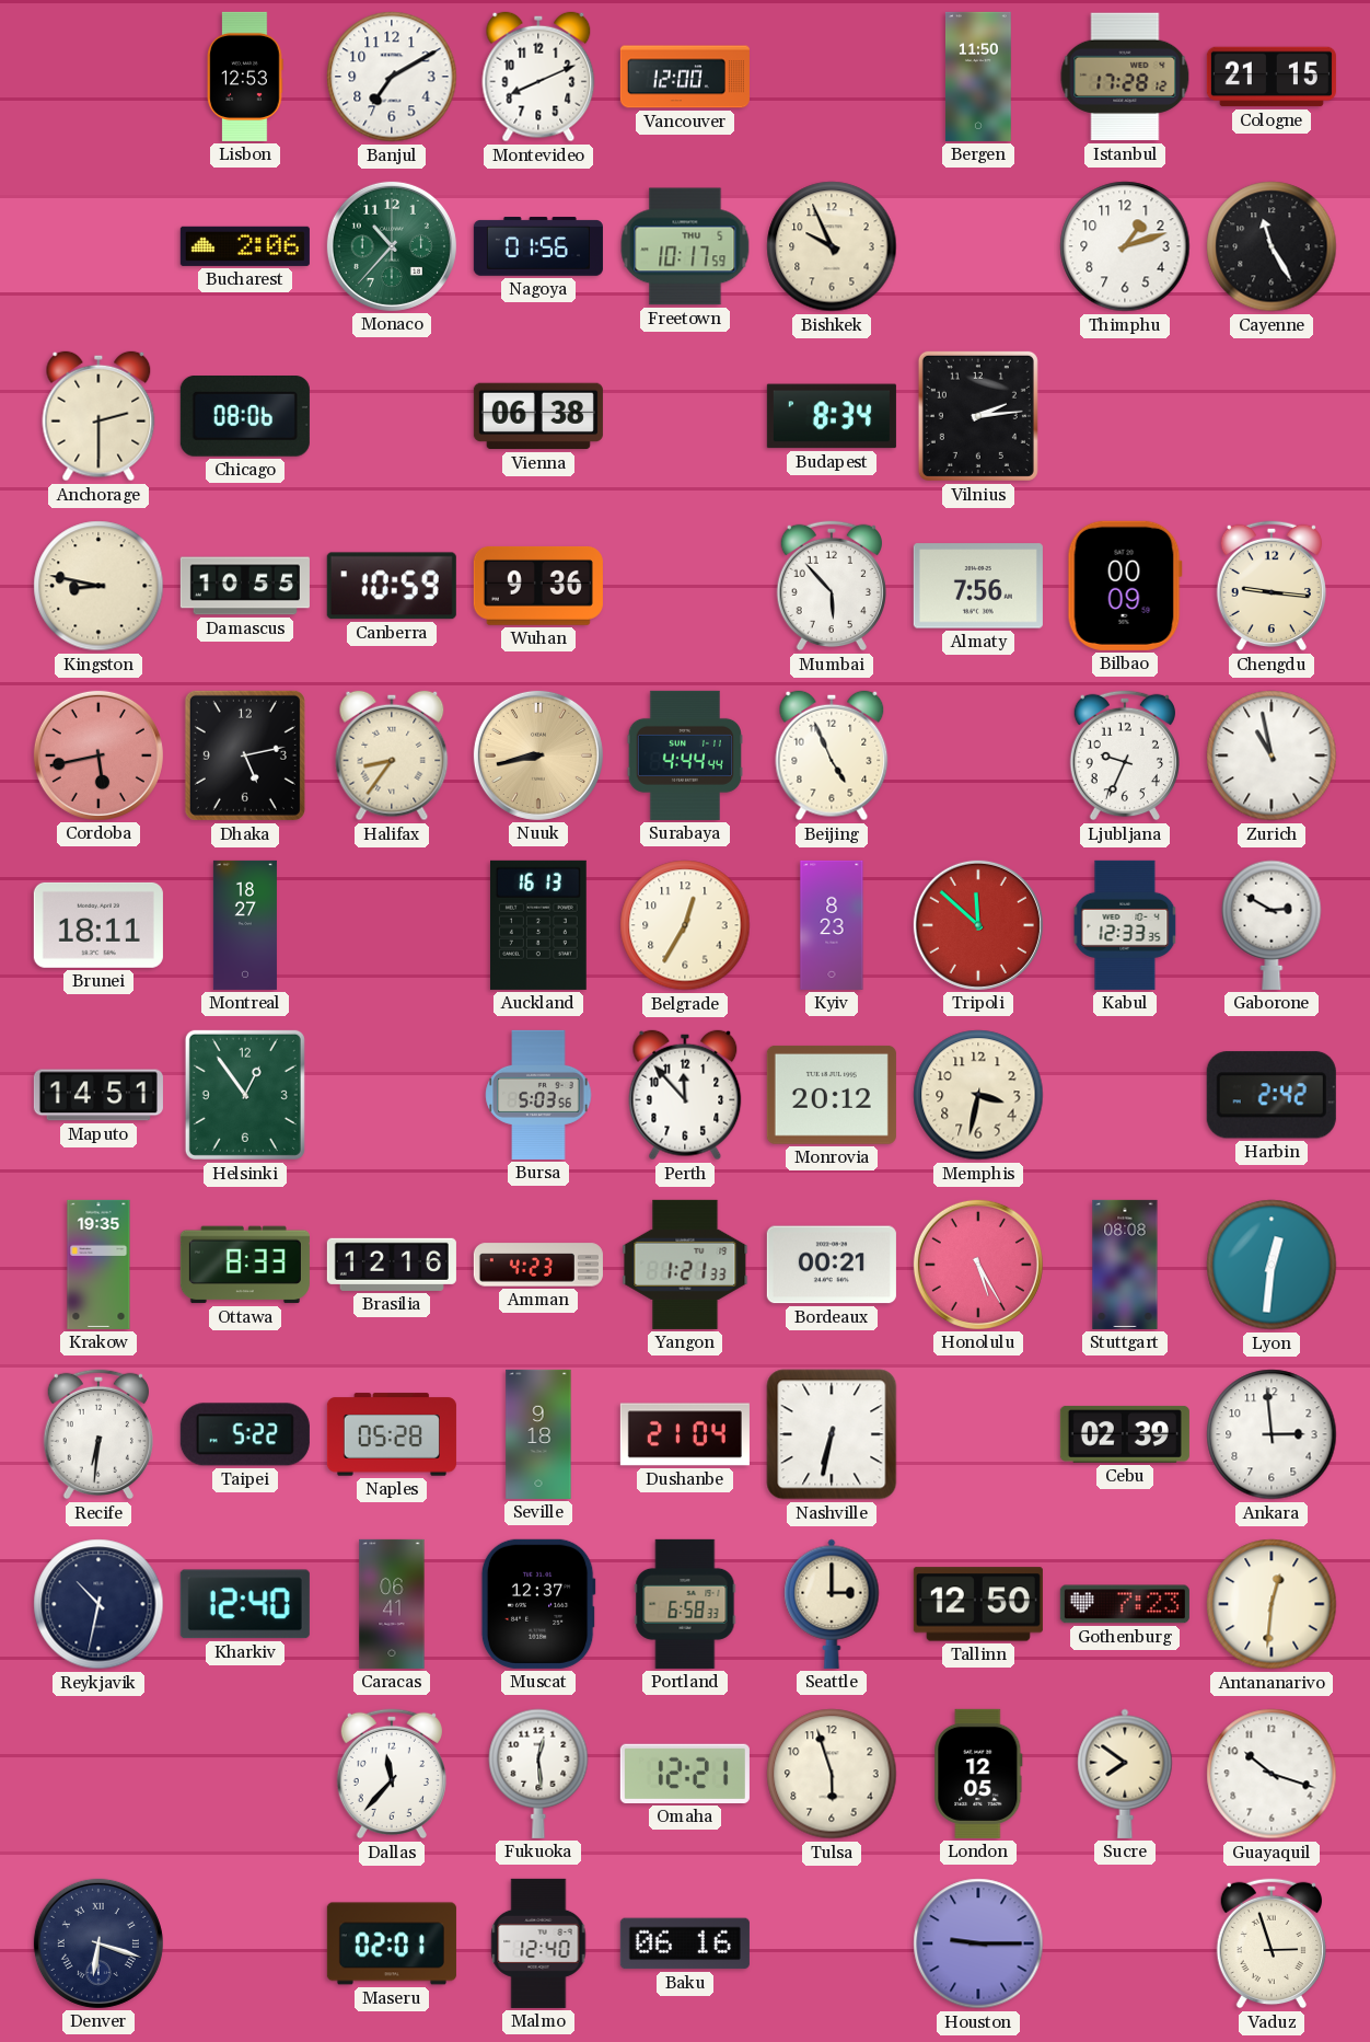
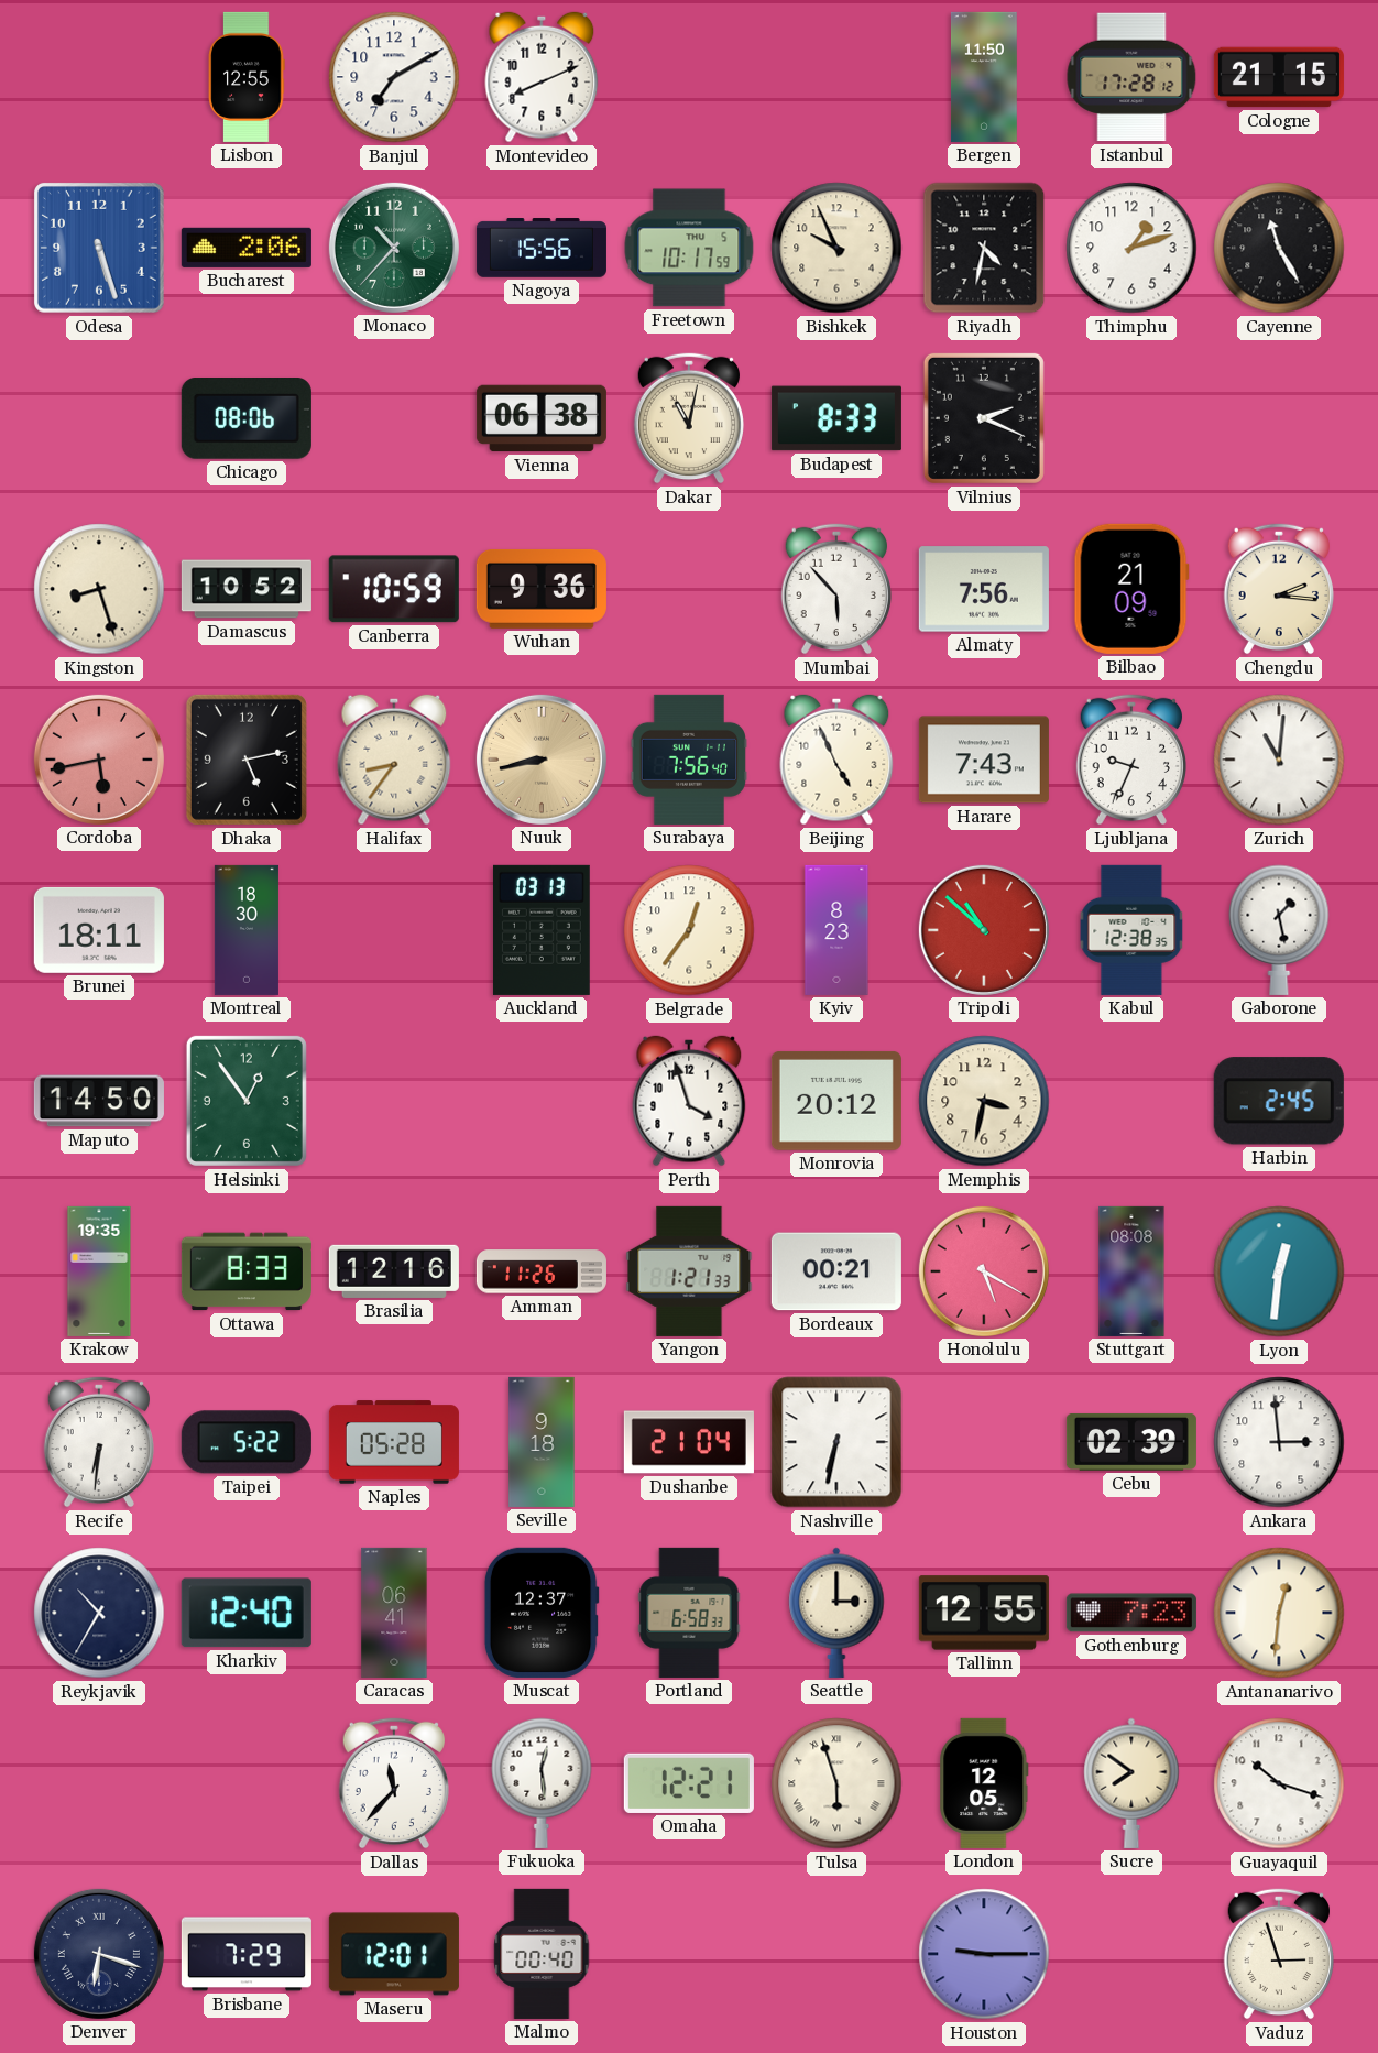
Lisbon: 12:53 -> 12:55 (247, 77)
Vancouver: 12:00 -> none (685, 77)
Odesa: none -> 5:27 (99, 248)
Nagoya: 01:56 -> 15:56 (542, 248)
Riyadh: none -> 4:32 (984, 248)
Anchorage: 2:30 -> none (98, 416)
Dakar: none -> 11:02 (689, 418)
Budapest: 8:34 -> 8:33 (836, 418)
Vilnius: 2:14 -> 2:19 (984, 418)
Kingston: 8:47 -> 8:27 (99, 589)
Damascus: 10:55 -> 10:52 (247, 589)
Bilbao: 00:09 -> 21:09 (1131, 589)
Chengdu: 9:16 -> 2:16 (1279, 589)
Surabaya: 4:44 -> 7:56 (689, 760)
Harare: none -> 7:43 (984, 760)
Zurich: 10:58 -> 11:01 (1279, 760)
Montreal: 18:27 -> 18:30 (247, 930)
Auckland: 16:13 -> 03:13 (542, 930)
Belgrade: 12:35 -> 12:36 (689, 930)
Tripoli: 11:52 -> 10:52 (984, 930)
Kabul: 12:33 -> 12:38 (1131, 930)
Gaborone: 2:50 -> 1:28 (1279, 930)
Maputo: 14:51 -> 14:50 (99, 1101)
Bursa: 5:03 -> none (538, 1095)
Perth: 11:53 -> 3:57 (689, 1101)
Harbin: 2:42 -> 2:45 (1279, 1101)
Amman: 4:23 -> 11:26 (542, 1271)
Honolulu: 5:25 -> 5:20 (984, 1271)
Reykjavik: 10:32 -> 10:35 (99, 1613)
Tallinn: 12:50 -> 12:55 (984, 1613)
Tulsa numerals: Arabic -> Roman (836, 1783)
Brisbane: none -> 7:29 (247, 1954)
Maseru: 02:01 -> 12:01 (394, 1954)
Malmo: 12:40 -> 00:40 (542, 1954)
Baku: 06:16 -> none (685, 1943)
